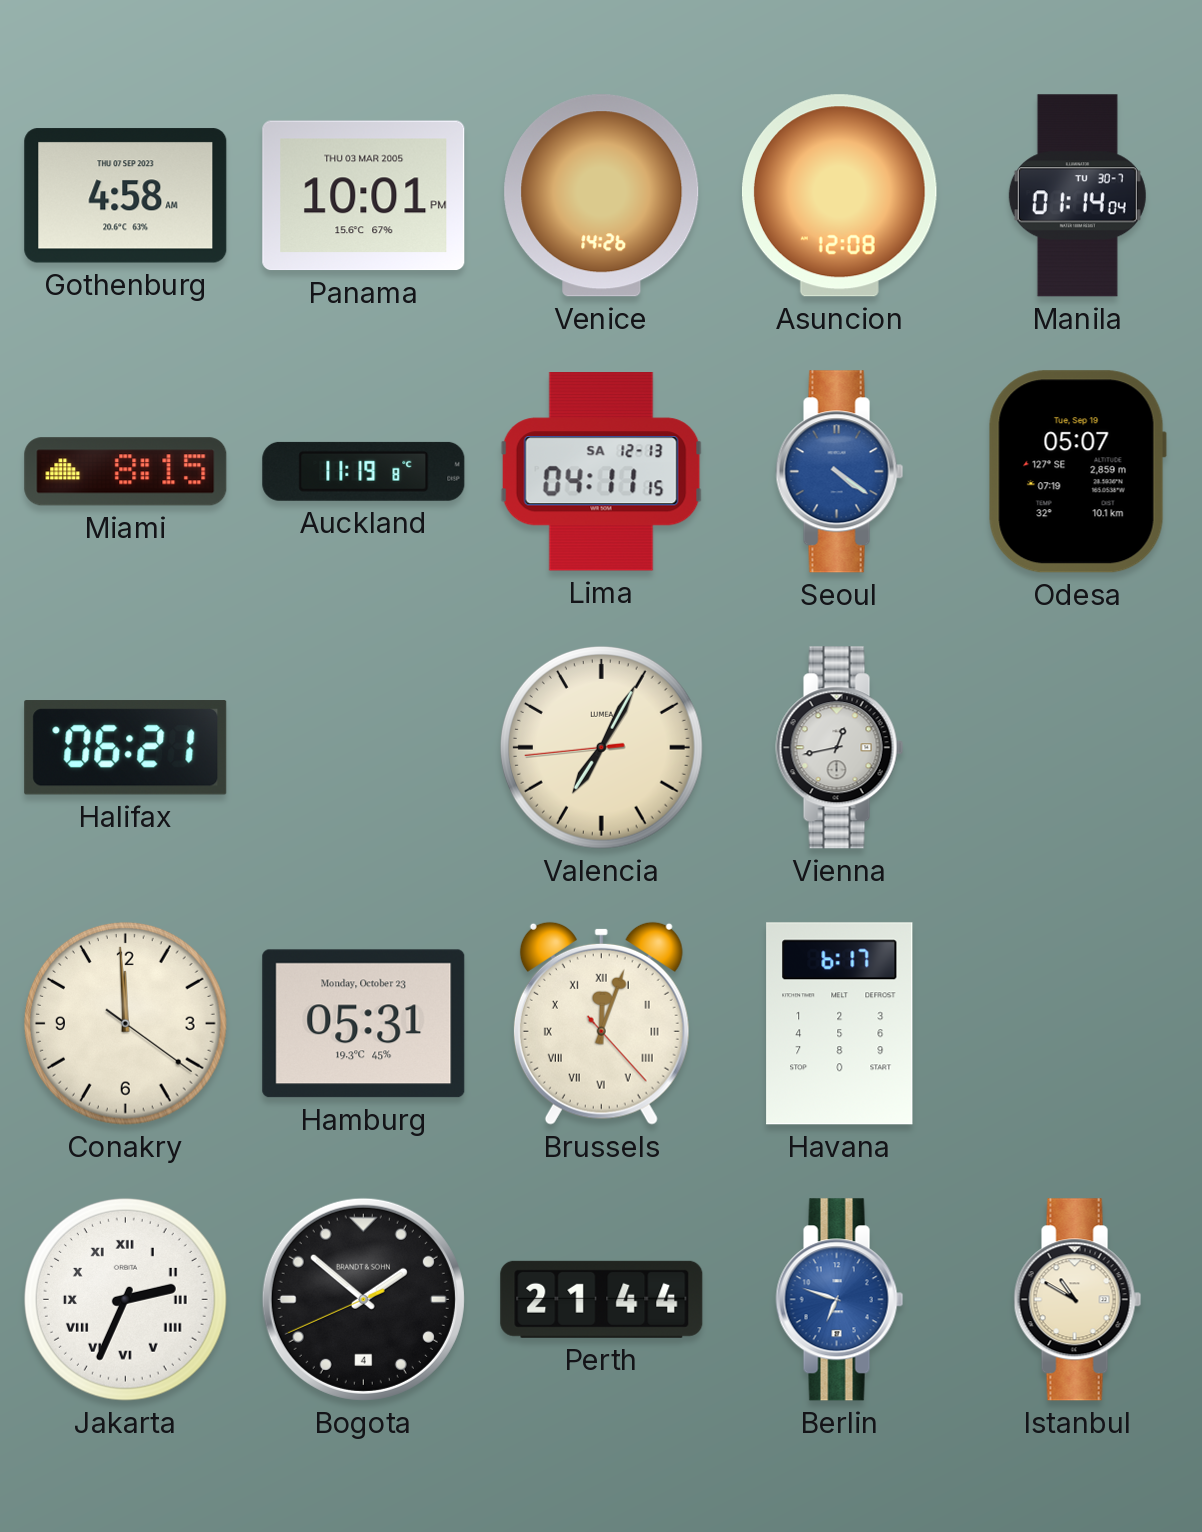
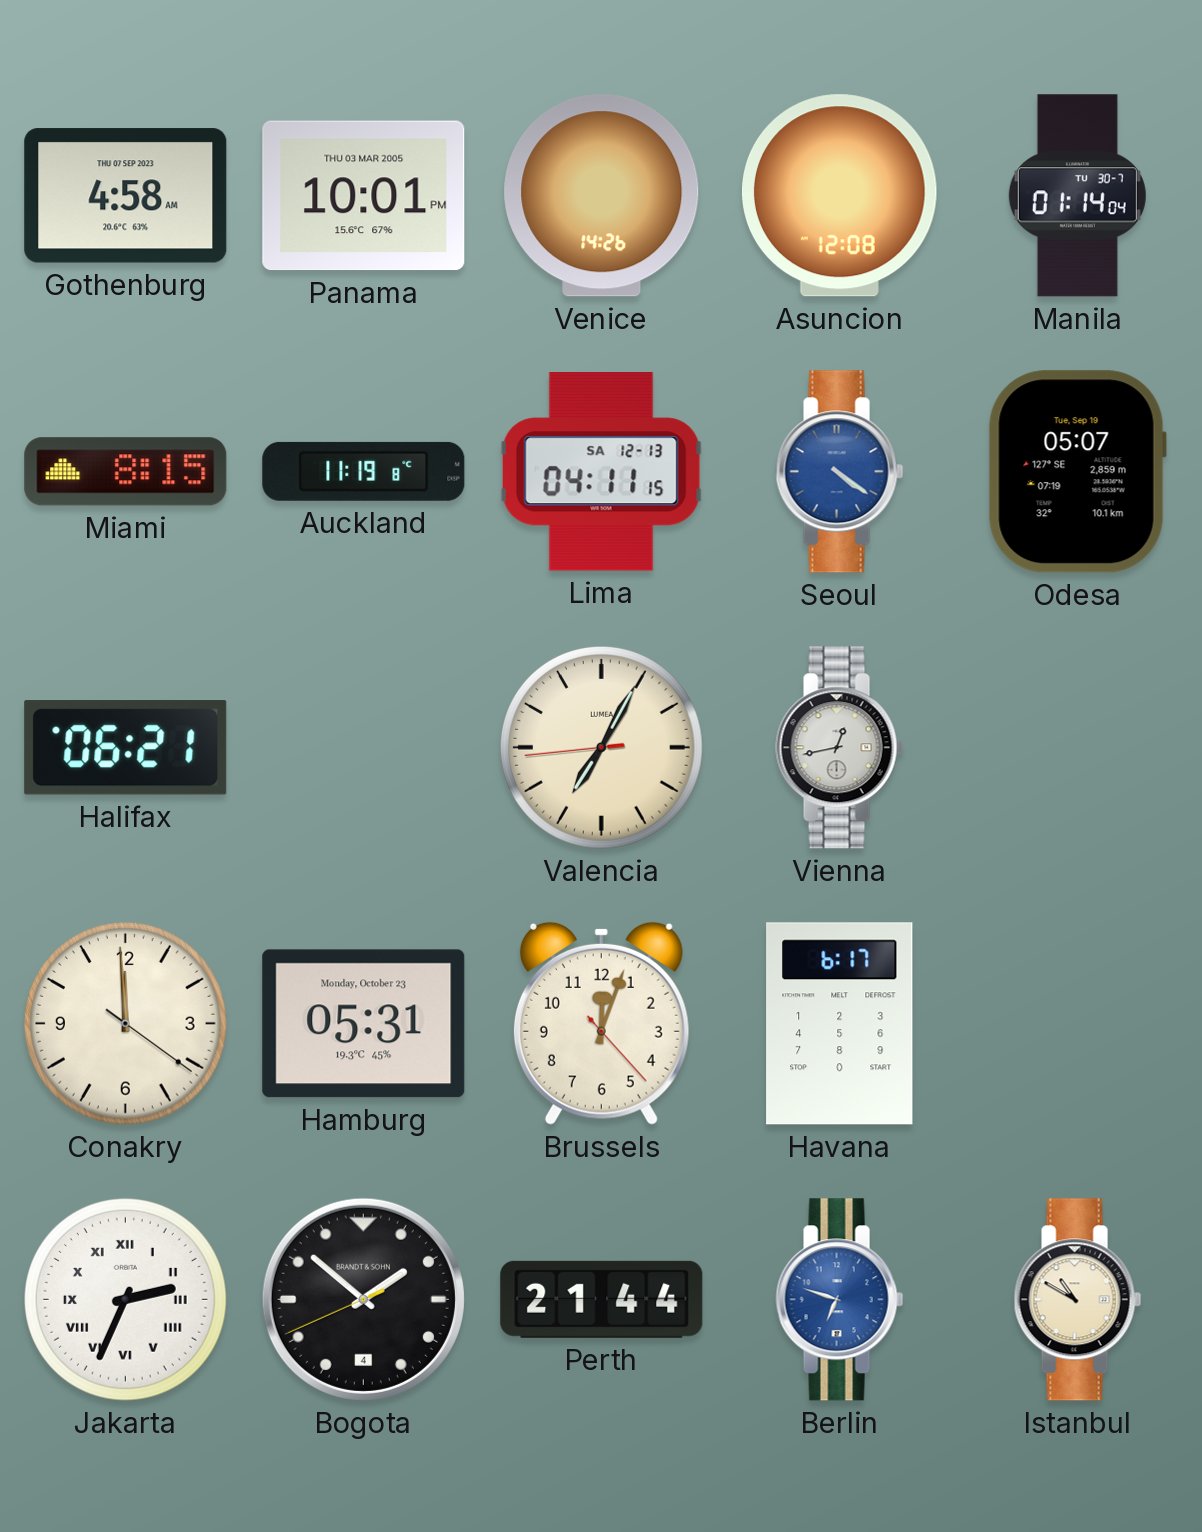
Brussels numerals: Roman -> Arabic (601, 1023)
